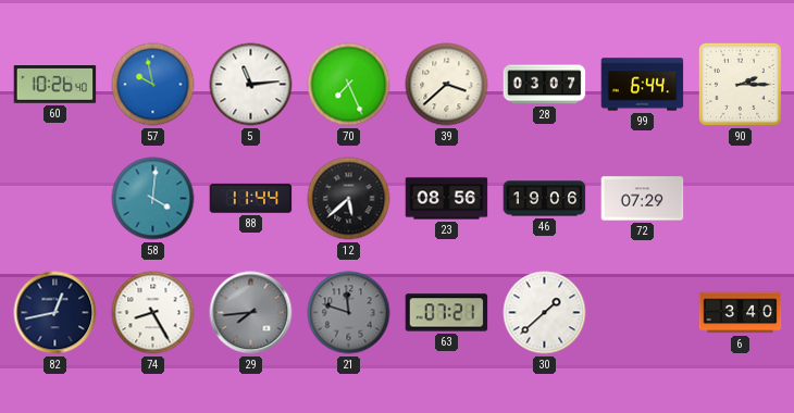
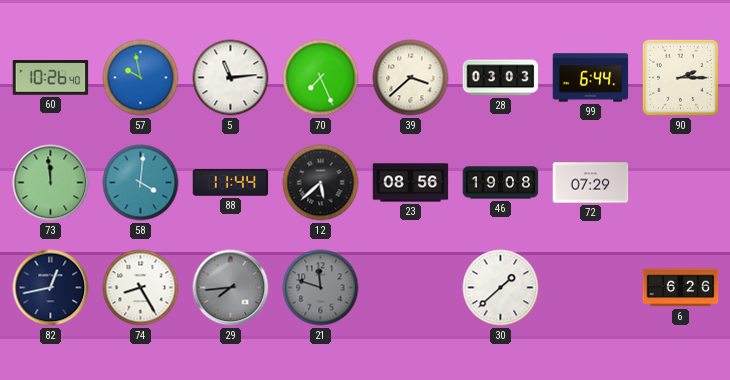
28: 03:07 -> 03:03 (501, 78)
73: none -> 11:59 (51, 183)
46: 19:06 -> 19:08 (501, 183)
63: 07:21 -> none (447, 313)
6: 3:40 -> 6:26 (681, 288)
